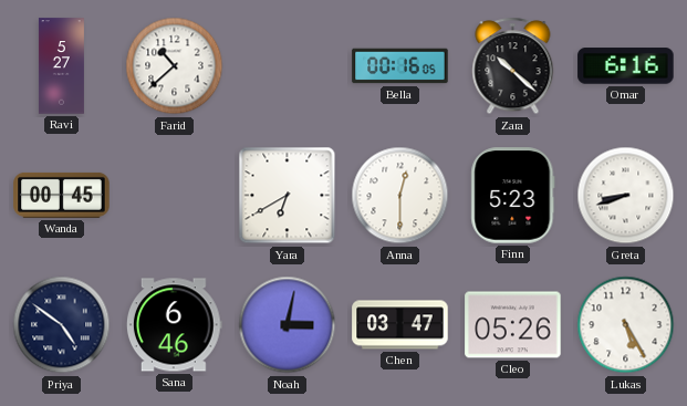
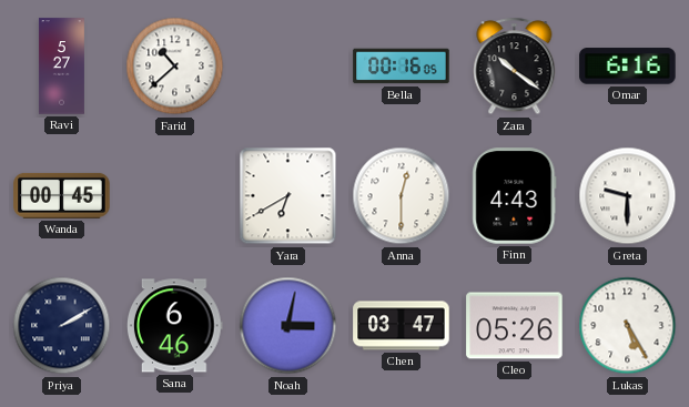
Zara: 10:22 -> 10:21 (515, 67)
Finn: 5:23 -> 4:43 (515, 196)
Greta: 8:42 -> 9:30 (628, 196)
Priya: 4:51 -> 2:10 (62, 326)
